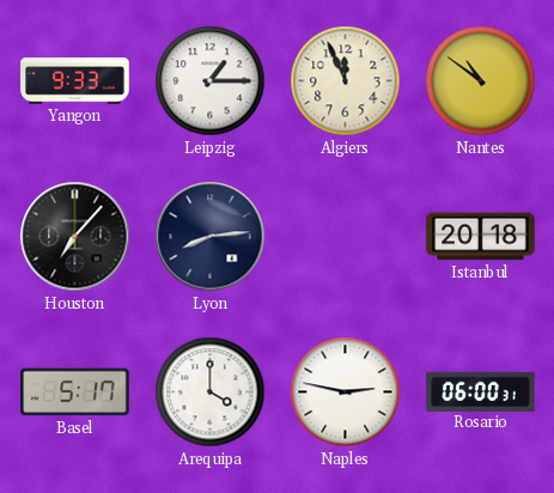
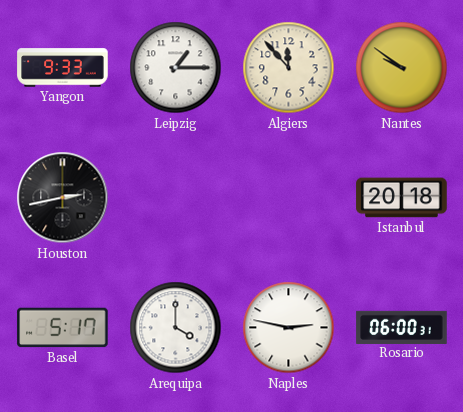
Algiers: 11:56 -> 11:53 (289, 68)
Nantes: 10:51 -> 9:51 (402, 68)
Houston: 7:07 -> 2:43 (63, 198)
Lyon: 8:14 -> none (211, 237)
